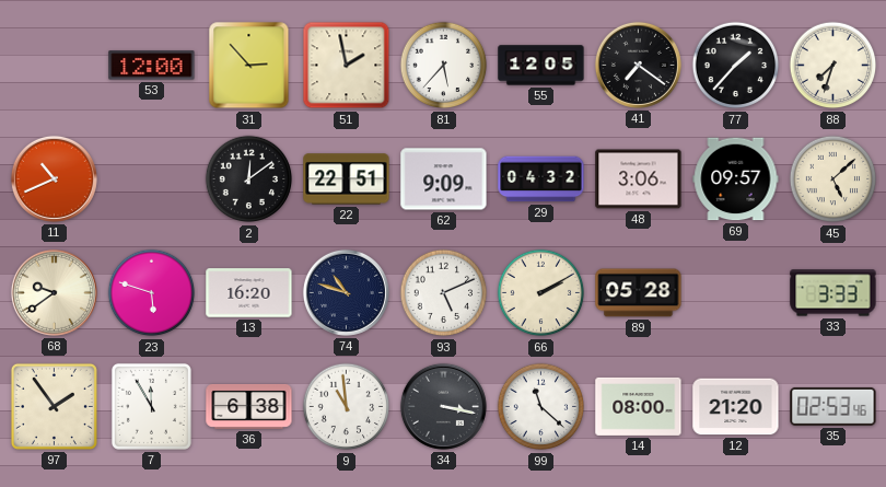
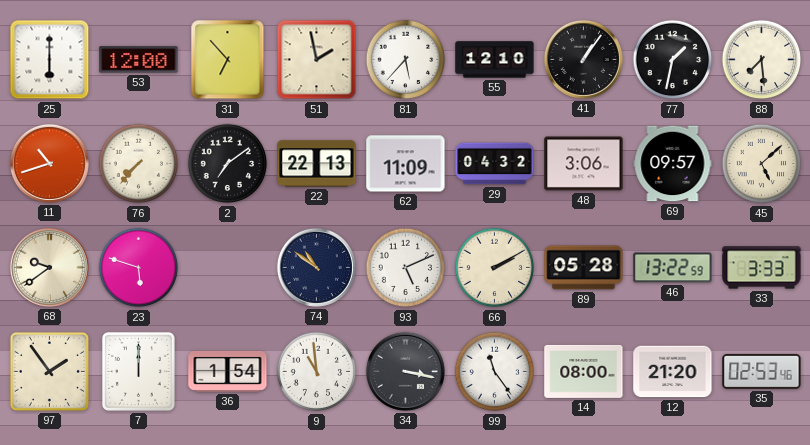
25: none -> 6:00 (50, 60)
31: 2:53 -> 6:53 (228, 60)
55: 12:05 -> 12:10 (495, 60)
41: 7:21 -> 1:06 (583, 59)
77: 1:37 -> 1:32 (673, 60)
88: 7:33 -> 7:29 (762, 60)
11: 10:41 -> 10:42 (49, 163)
76: none -> 7:37 (139, 164)
2: 12:09 -> 7:09 (228, 164)
22: 22:51 -> 22:13 (317, 164)
62: 9:09 -> 11:09 (406, 164)
13: 16:20 -> none (249, 293)
74: 10:48 -> 10:51 (316, 267)
46: none -> 13:22 (673, 268)
7: 11:55 -> 12:00 (138, 371)
36: 6:38 -> 1:54 (228, 371)
99: 11:22 -> 11:24 (495, 372)
